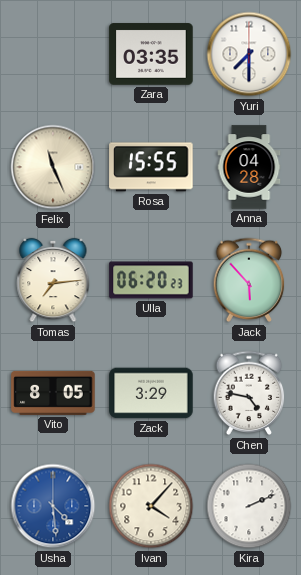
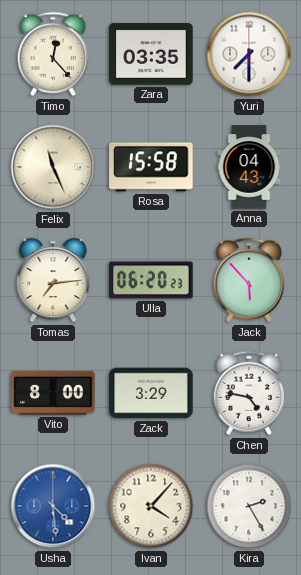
Timo: none -> 12:23 (53, 54)
Rosa: 15:55 -> 15:58 (151, 167)
Anna: 04:28 -> 04:43 (249, 167)
Vito: 8:05 -> 8:00 (53, 393)
Kira: 2:11 -> 2:25 (249, 506)
